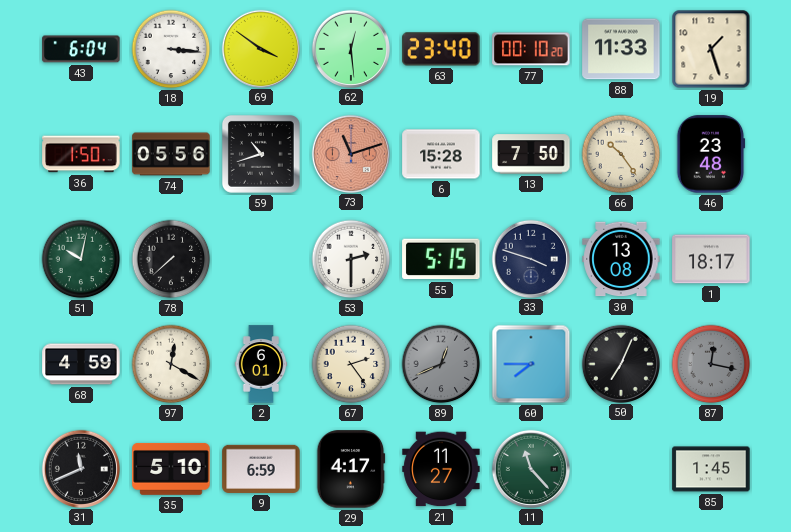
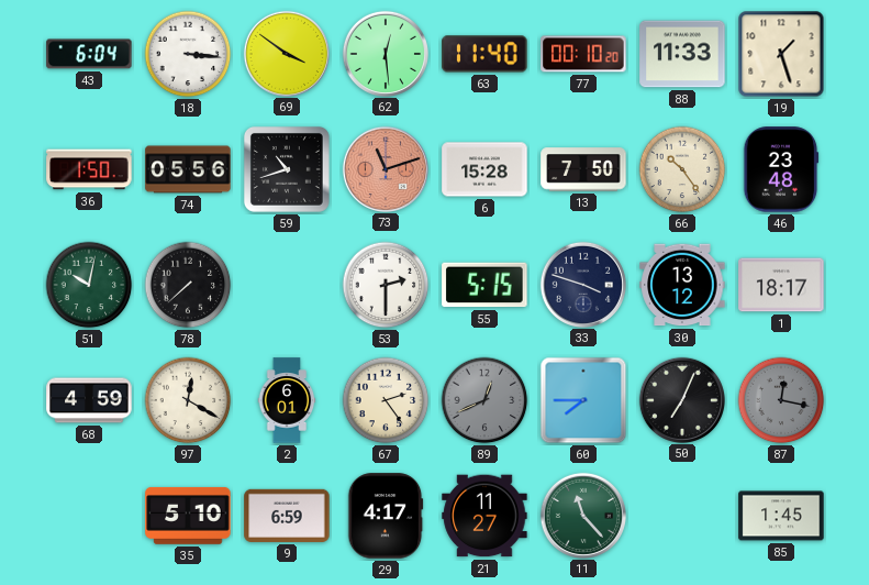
63: 23:40 -> 11:40 (484, 54)
30: 13:08 -> 13:12 (682, 285)
31: 11:41 -> none (80, 468)
